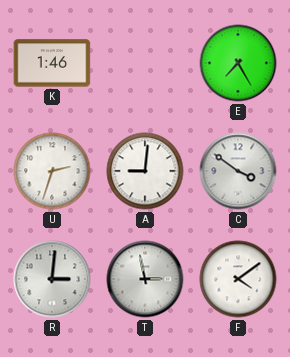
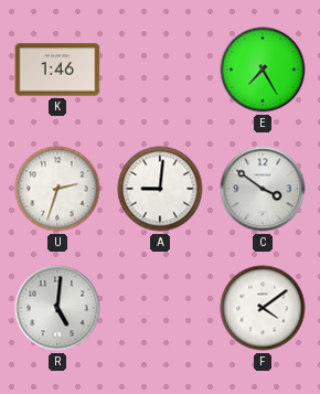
R: 3:01 -> 5:01 (57, 308)
T: 2:58 -> none (145, 279)
